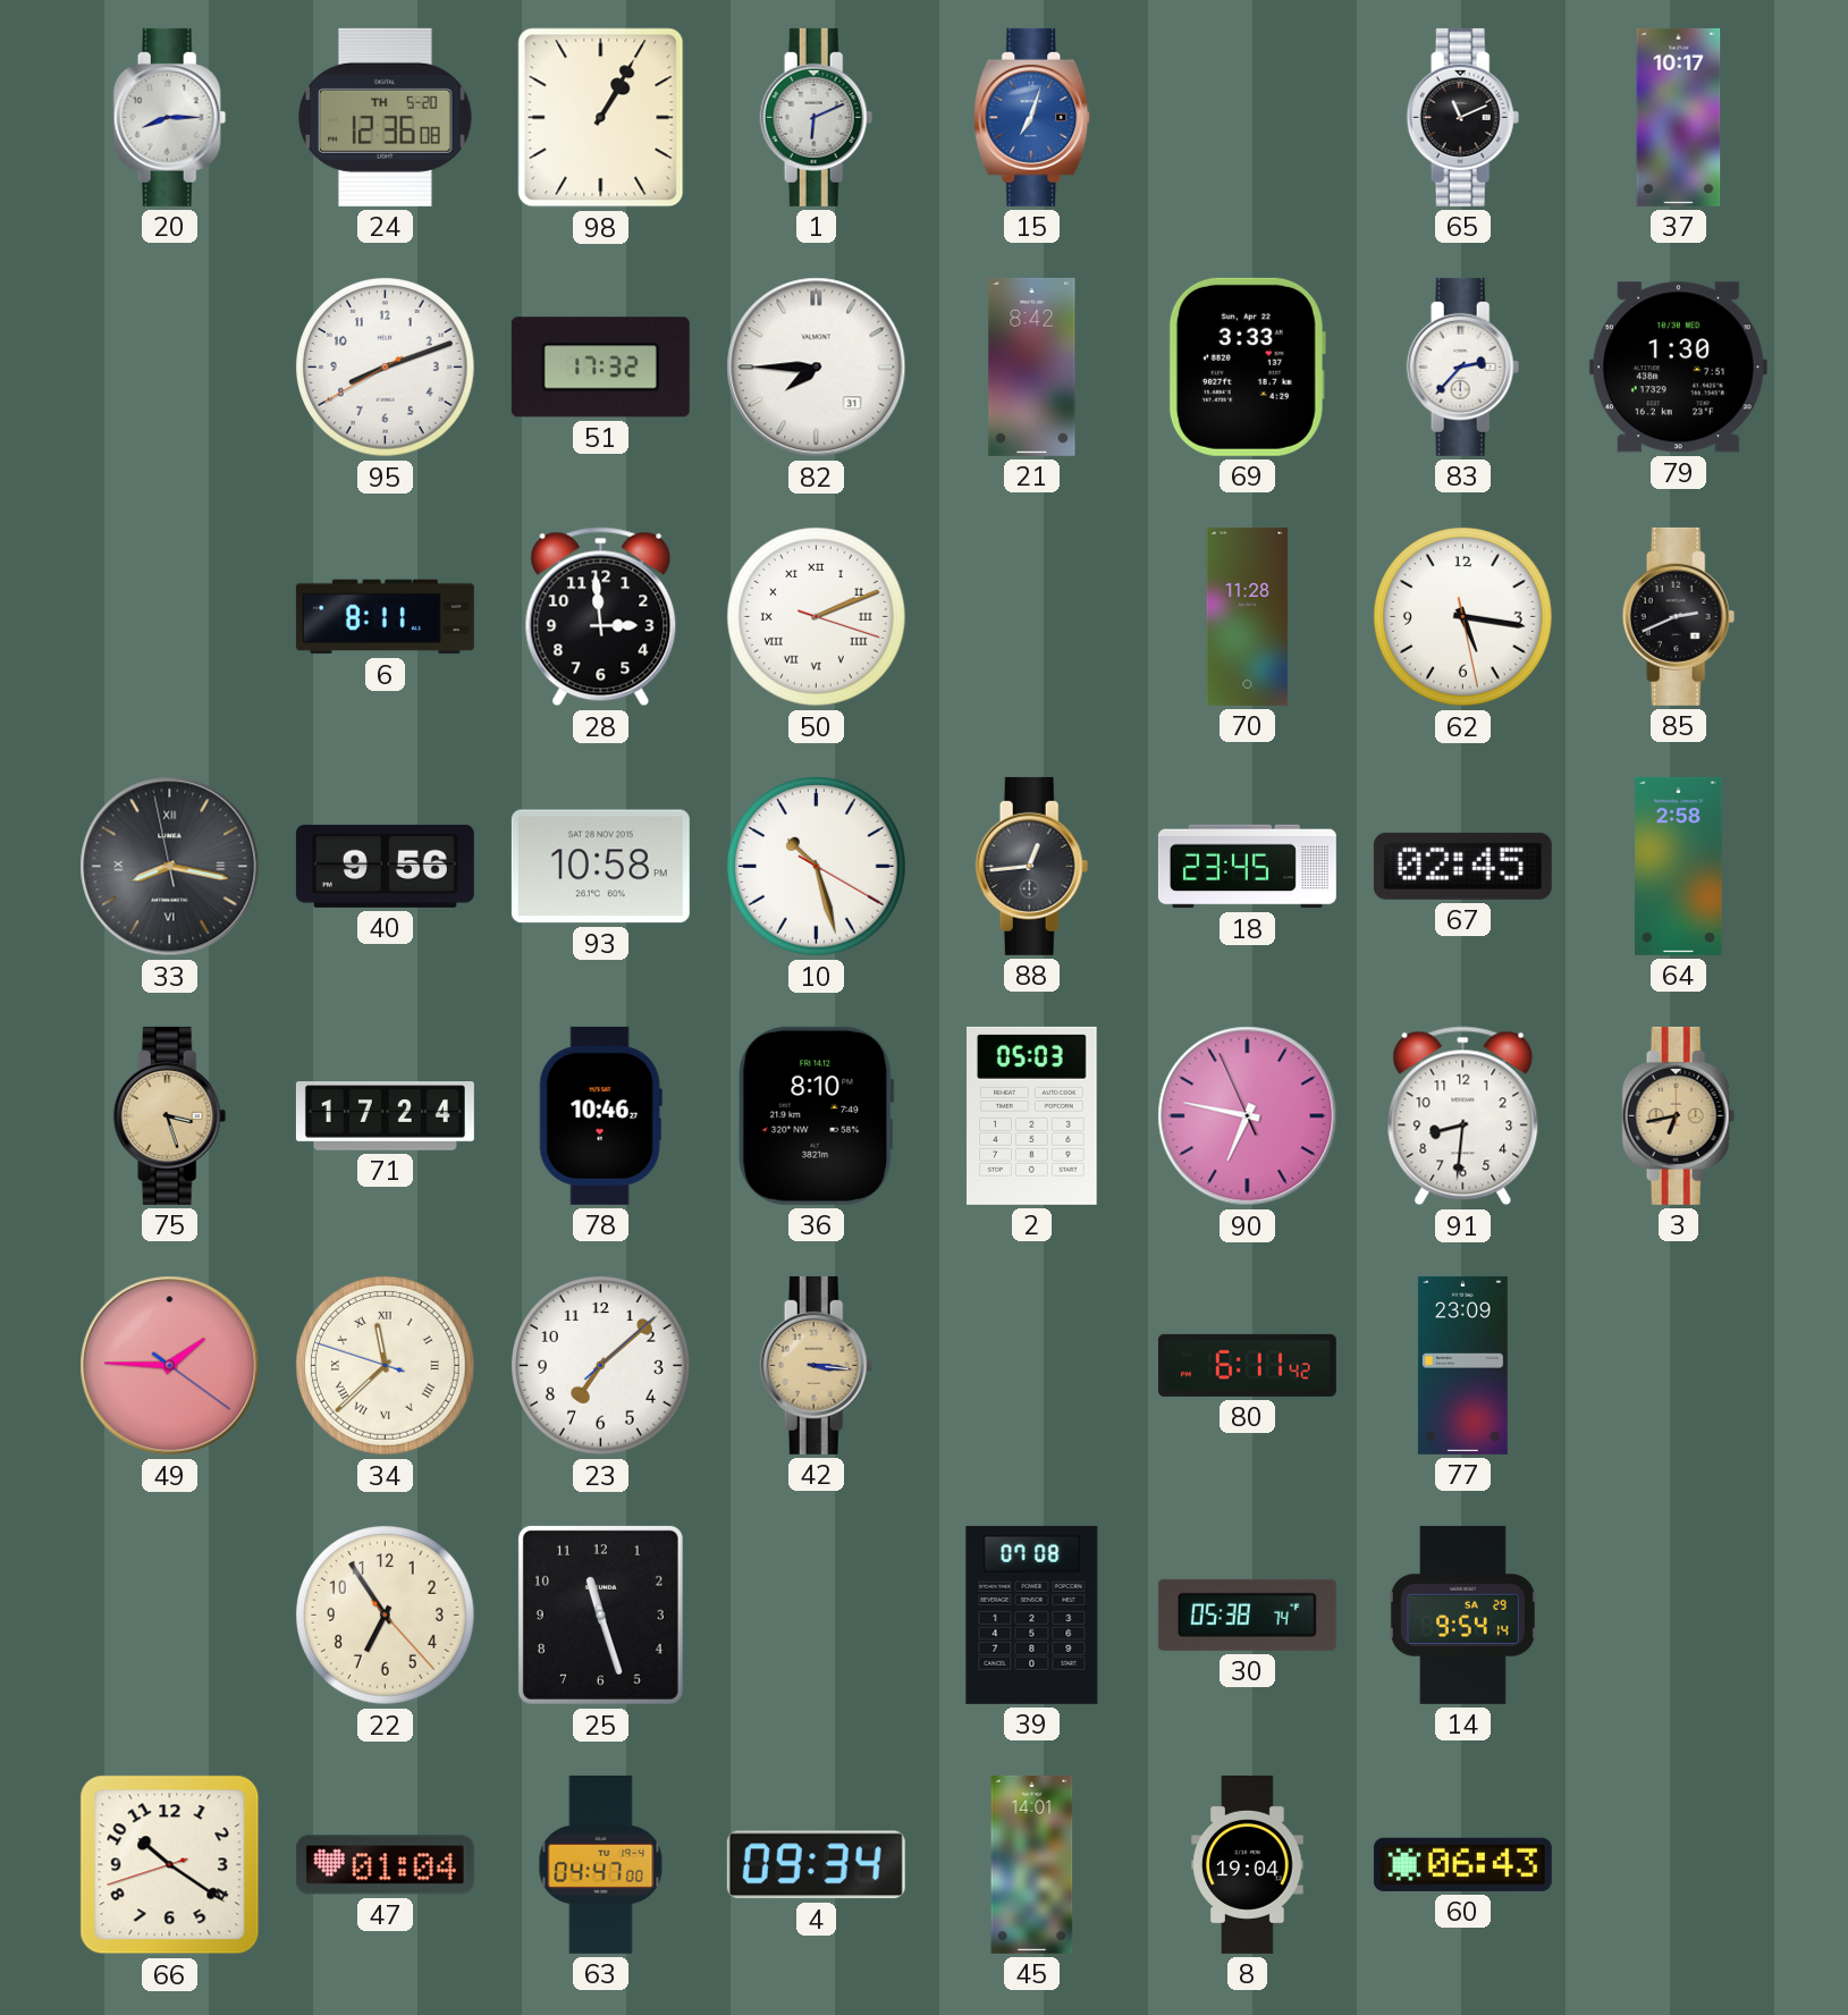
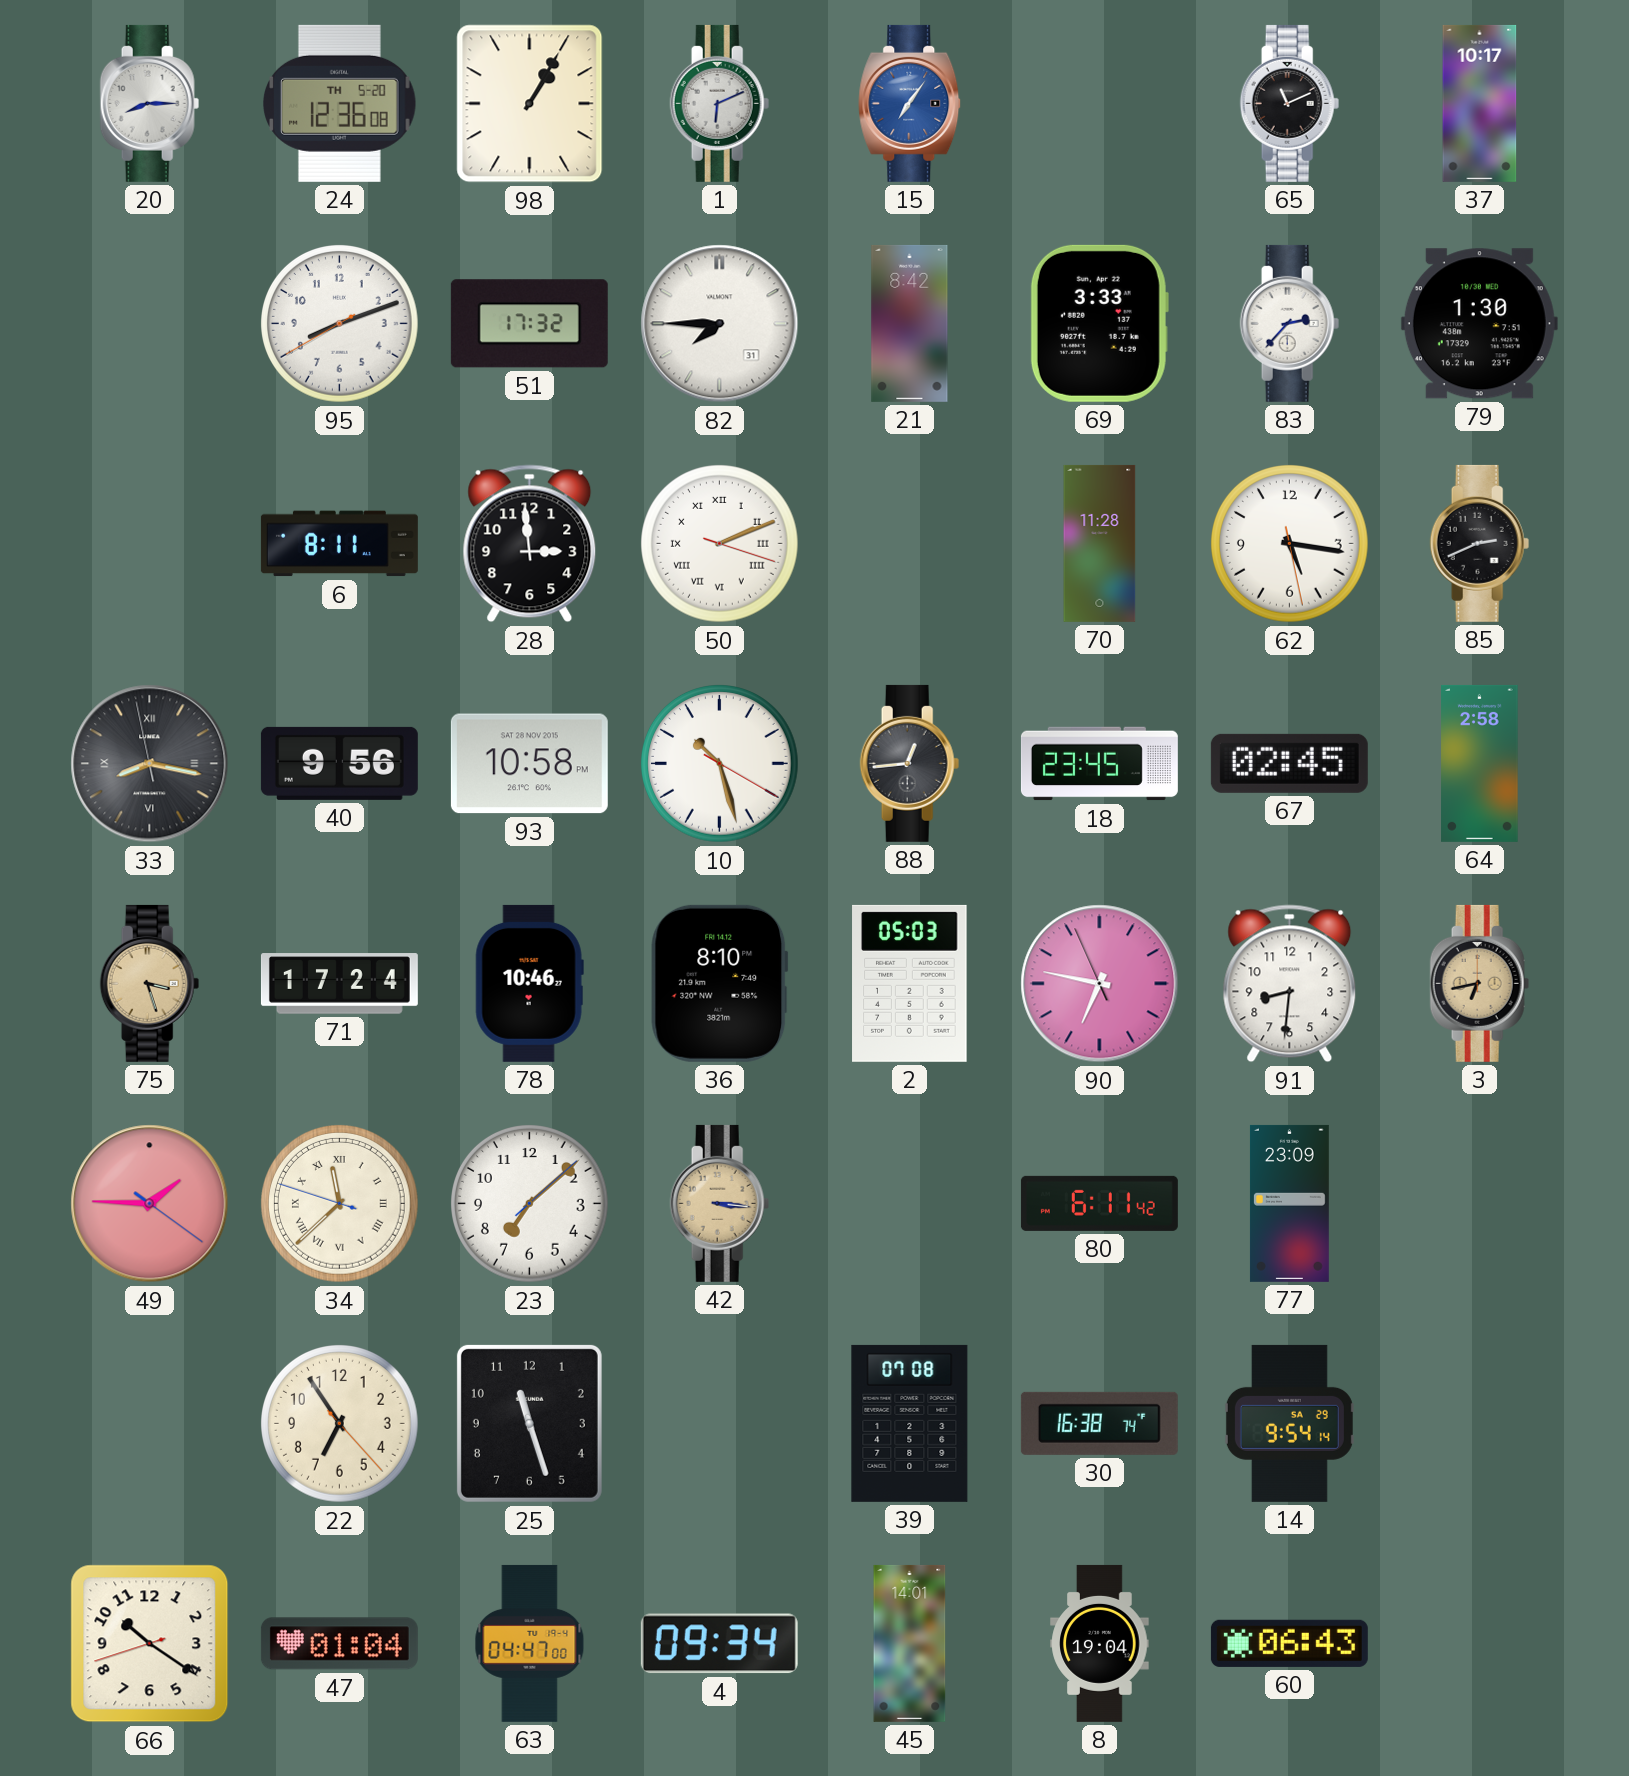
15: 7:03 -> 7:06 (910, 103)
30: 05:38 -> 16:38 (1099, 1423)
